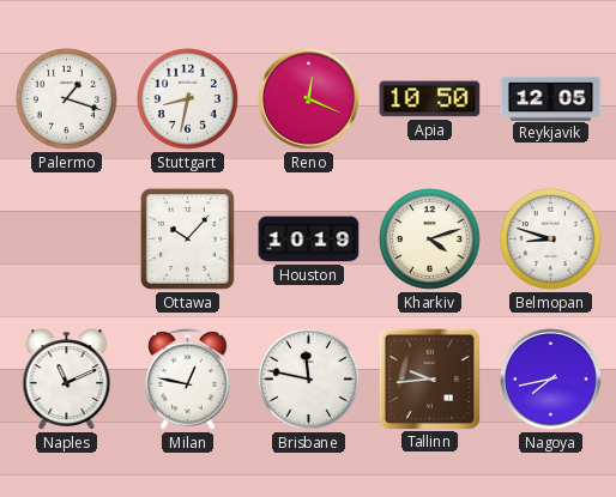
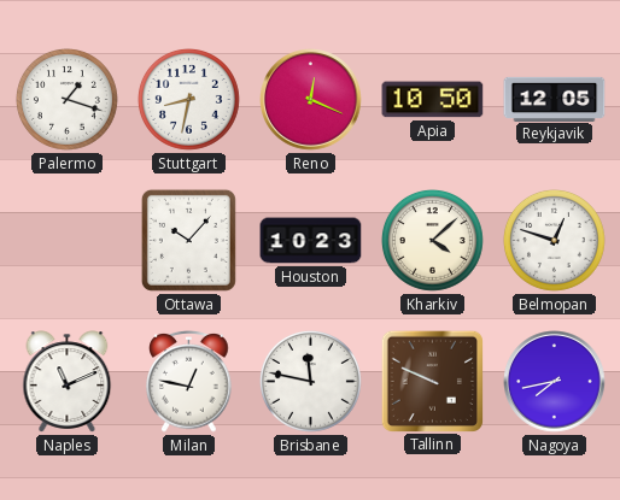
Houston: 10:19 -> 10:23 (311, 241)
Kharkiv: 4:12 -> 4:08 (432, 240)
Belmopan: 8:48 -> 12:48 (554, 240)
Tallinn: 9:44 -> 9:49 (432, 381)
